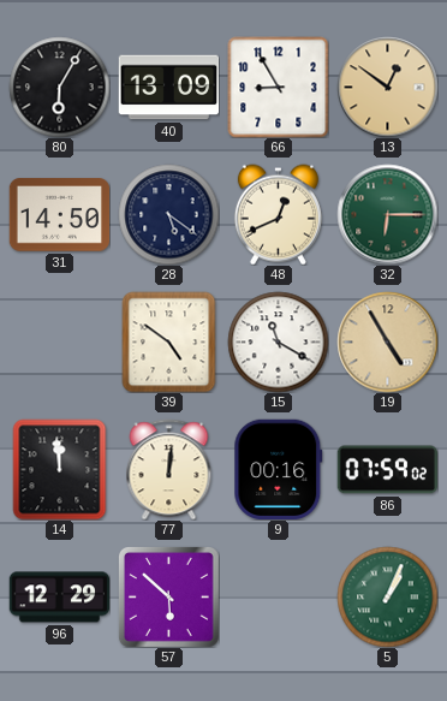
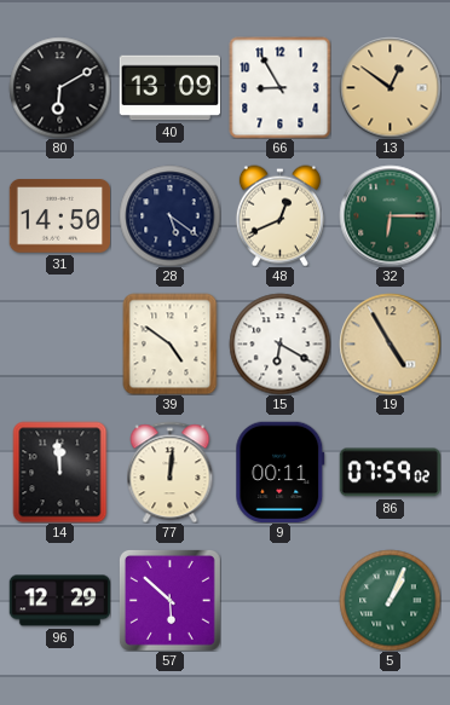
80: 6:05 -> 6:10 (59, 87)
15: 11:20 -> 6:20 (279, 343)
9: 00:16 -> 00:11 (281, 472)
